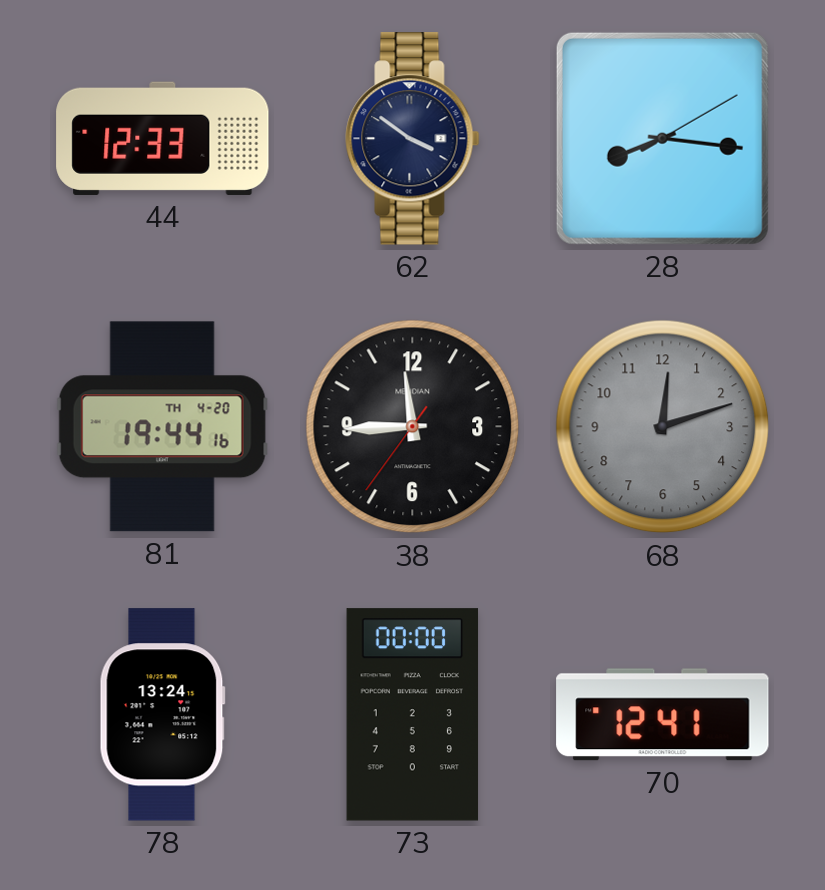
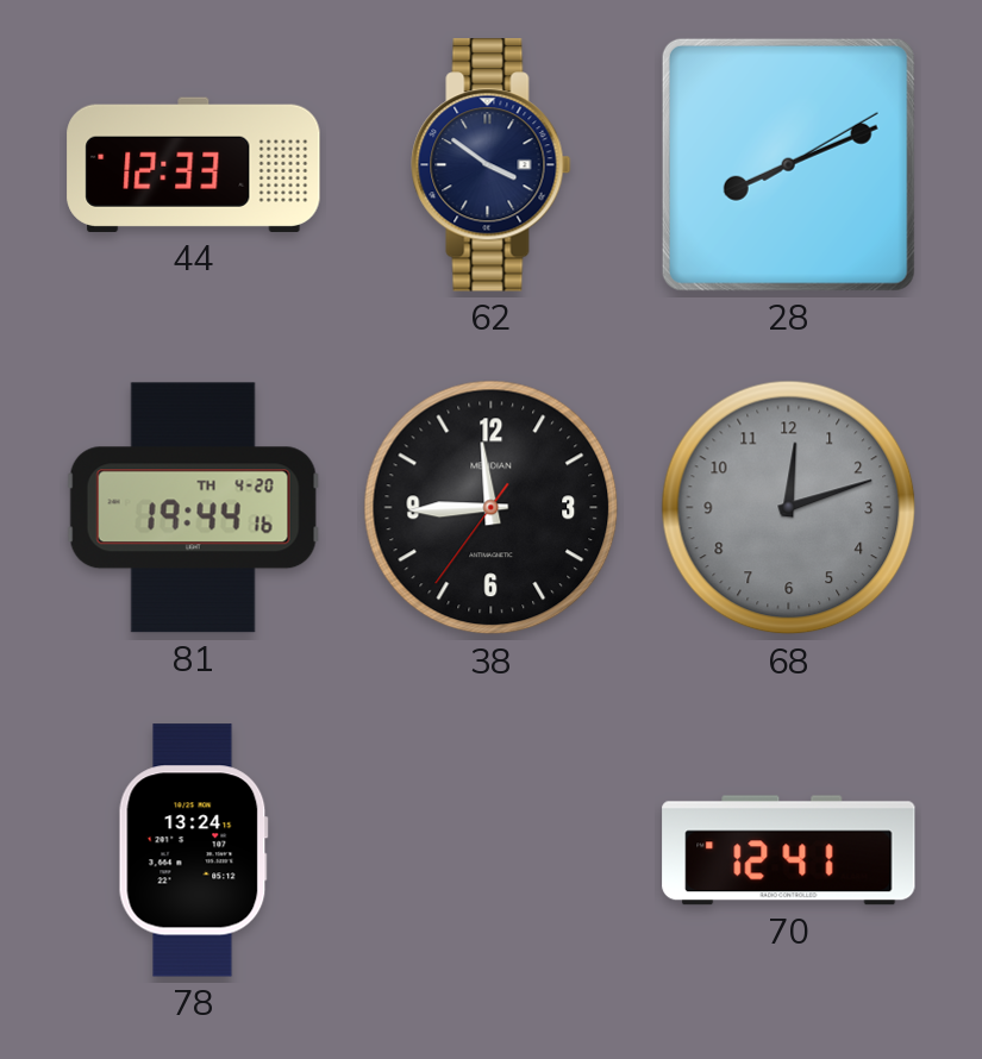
28: 8:16 -> 8:11 (788, 164)
73: 00:00 -> none (413, 715)
